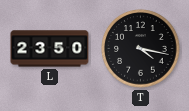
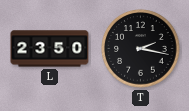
T: 4:17 -> 2:17 (141, 49)
